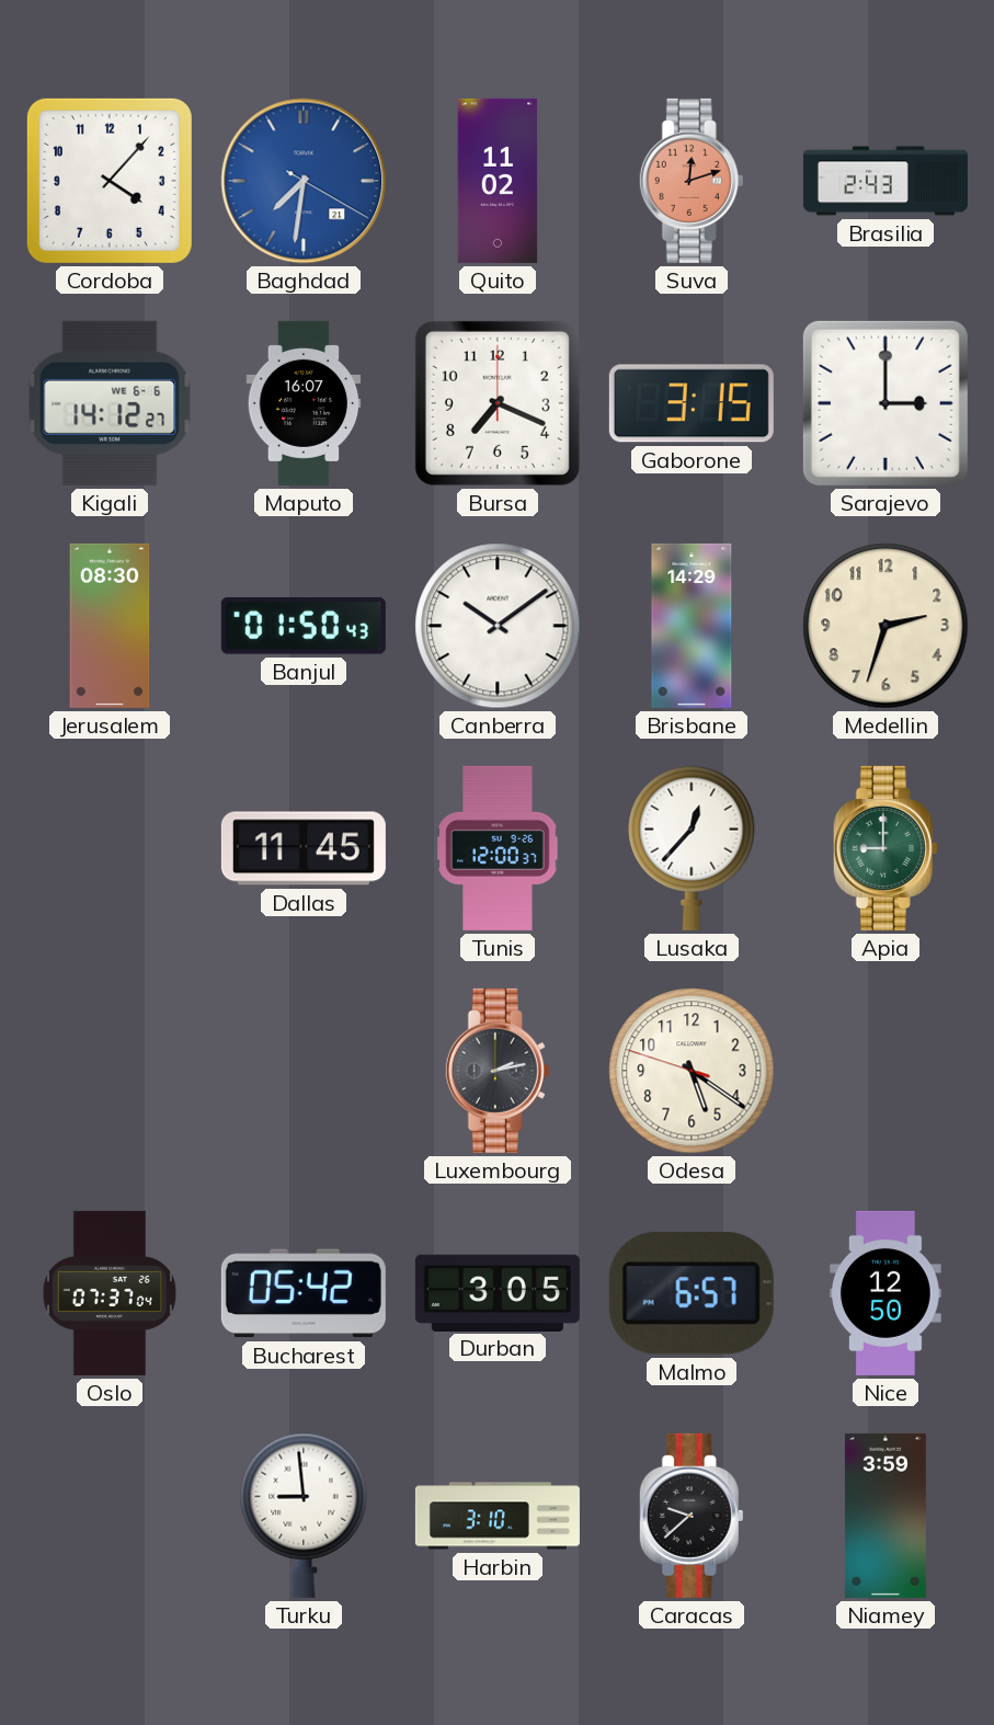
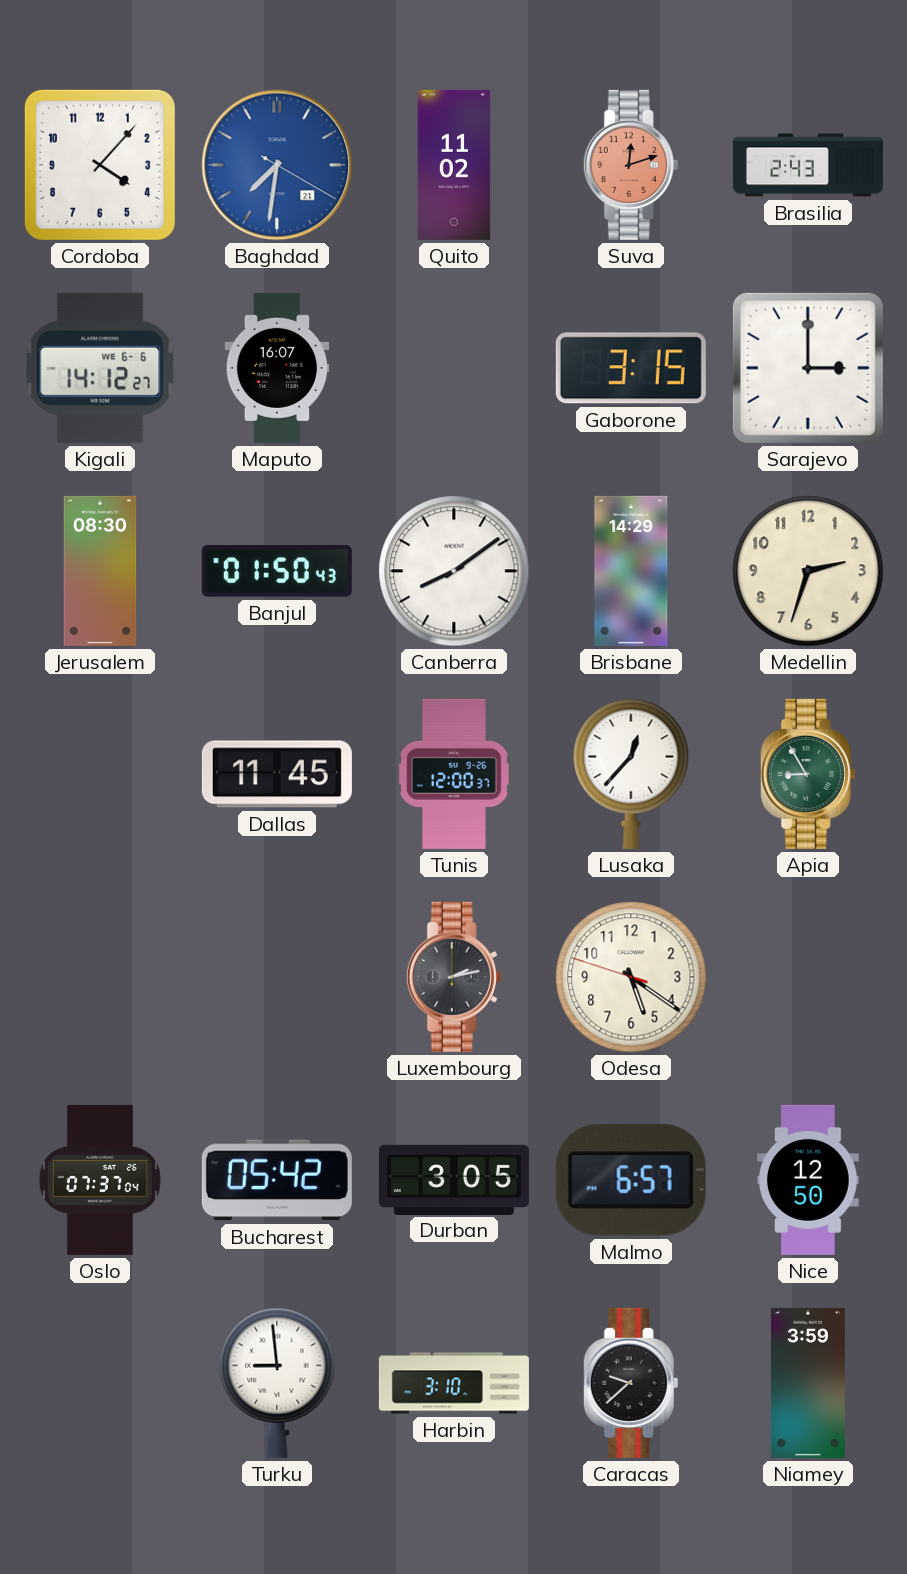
Bursa: 7:19 -> none (498, 403)
Canberra: 10:09 -> 8:09 (454, 571)
Apia: 9:00 -> 8:55 (808, 774)
